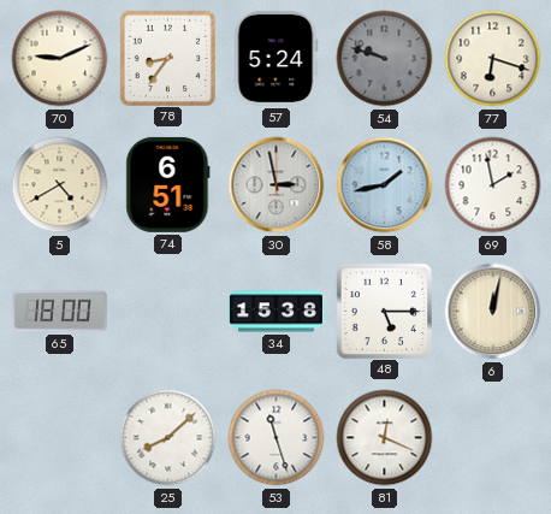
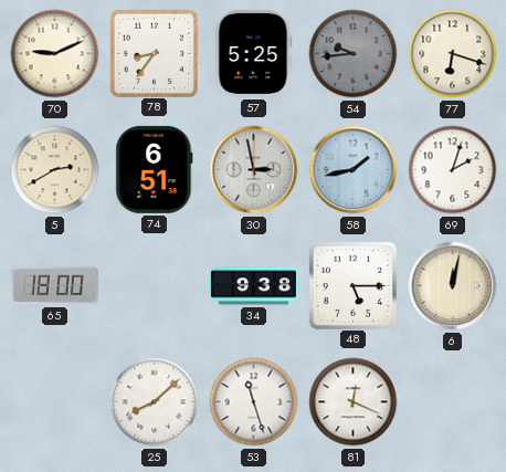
57: 5:24 -> 5:25 (254, 53)
54: 9:48 -> 9:44 (354, 54)
5: 4:40 -> 2:40 (55, 170)
69: 1:58 -> 2:03 (453, 170)
34: 15:38 -> 9:38 (253, 286)
